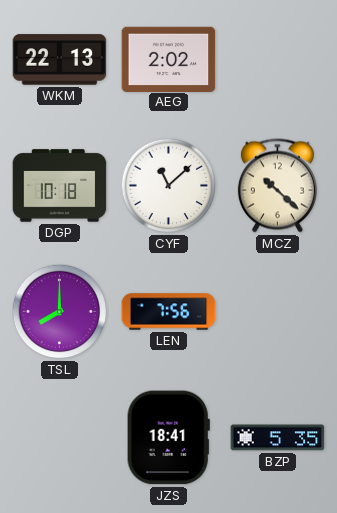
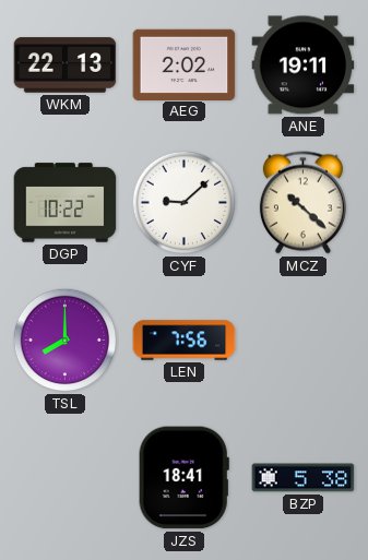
ANE: none -> 19:11 (304, 65)
DGP: 10:18 -> 10:22 (66, 203)
CYF: 11:08 -> 9:08 (185, 203)
BZP: 5:35 -> 5:38 (304, 478)
